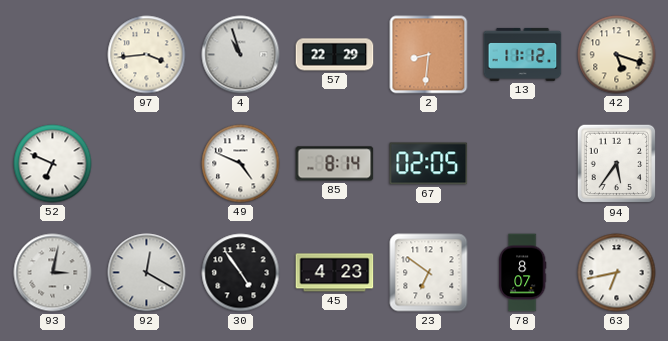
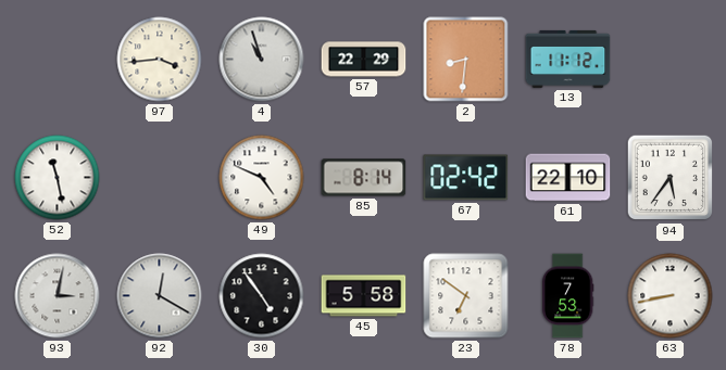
42: 5:18 -> none (617, 55)
52: 6:49 -> 11:28 (58, 178)
67: 02:05 -> 02:42 (466, 178)
61: none -> 22:10 (568, 178)
45: 4:23 -> 5:58 (364, 296)
78: 8:07 -> 7:53 (567, 296)
63: 6:43 -> 8:43 (671, 296)
